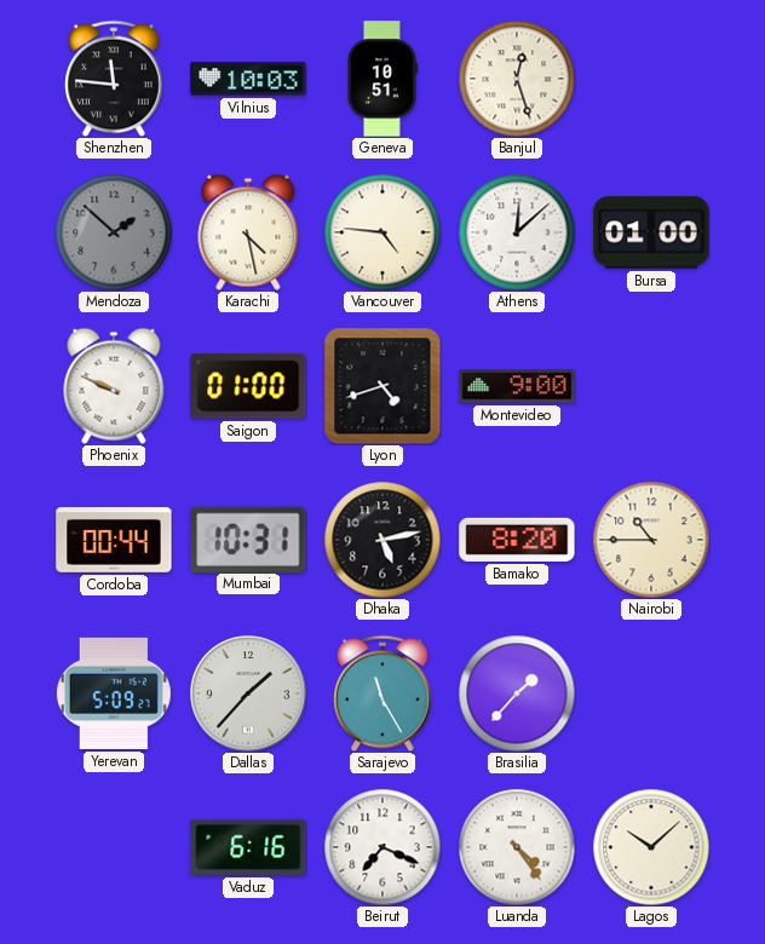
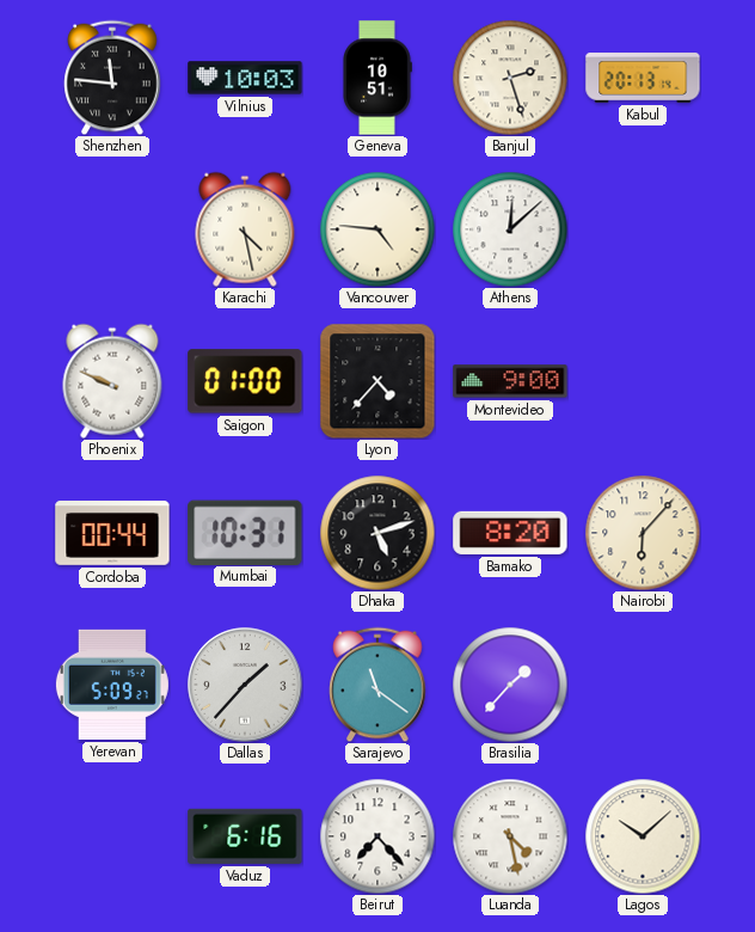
Banjul: 12:27 -> 2:27 (510, 78)
Kabul: none -> 20:13 (643, 78)
Mendoza: 1:52 -> none (114, 232)
Bursa: 01:00 -> none (651, 232)
Lyon: 4:42 -> 4:37 (377, 381)
Dhaka: 5:13 -> 5:12 (377, 533)
Nairobi: 10:45 -> 6:07 (643, 533)
Sarajevo: 11:25 -> 11:21 (377, 685)
Beirut: 7:19 -> 7:23 (377, 836)
Luanda: 4:24 -> 4:28 (510, 836)
